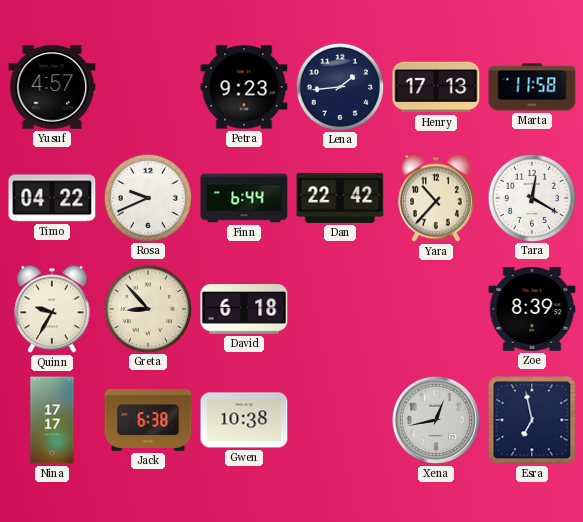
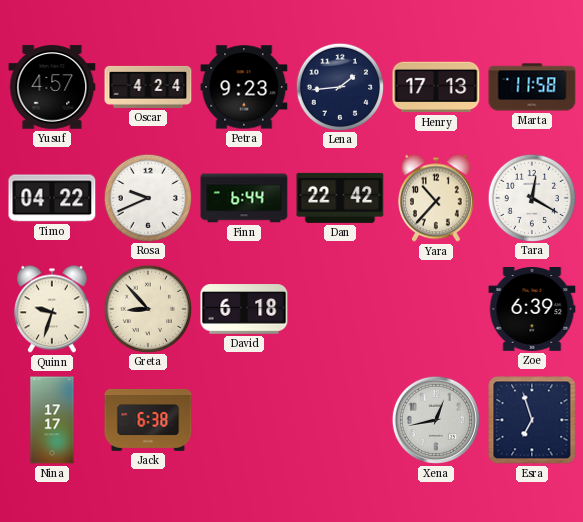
Oscar: none -> 4:24 (148, 87)
Quinn: 9:35 -> 9:33 (53, 309)
Zoe: 8:39 -> 6:39 (532, 310)
Gwen: 10:38 -> none (244, 420)
Esra: 6:58 -> 6:57 (532, 420)
